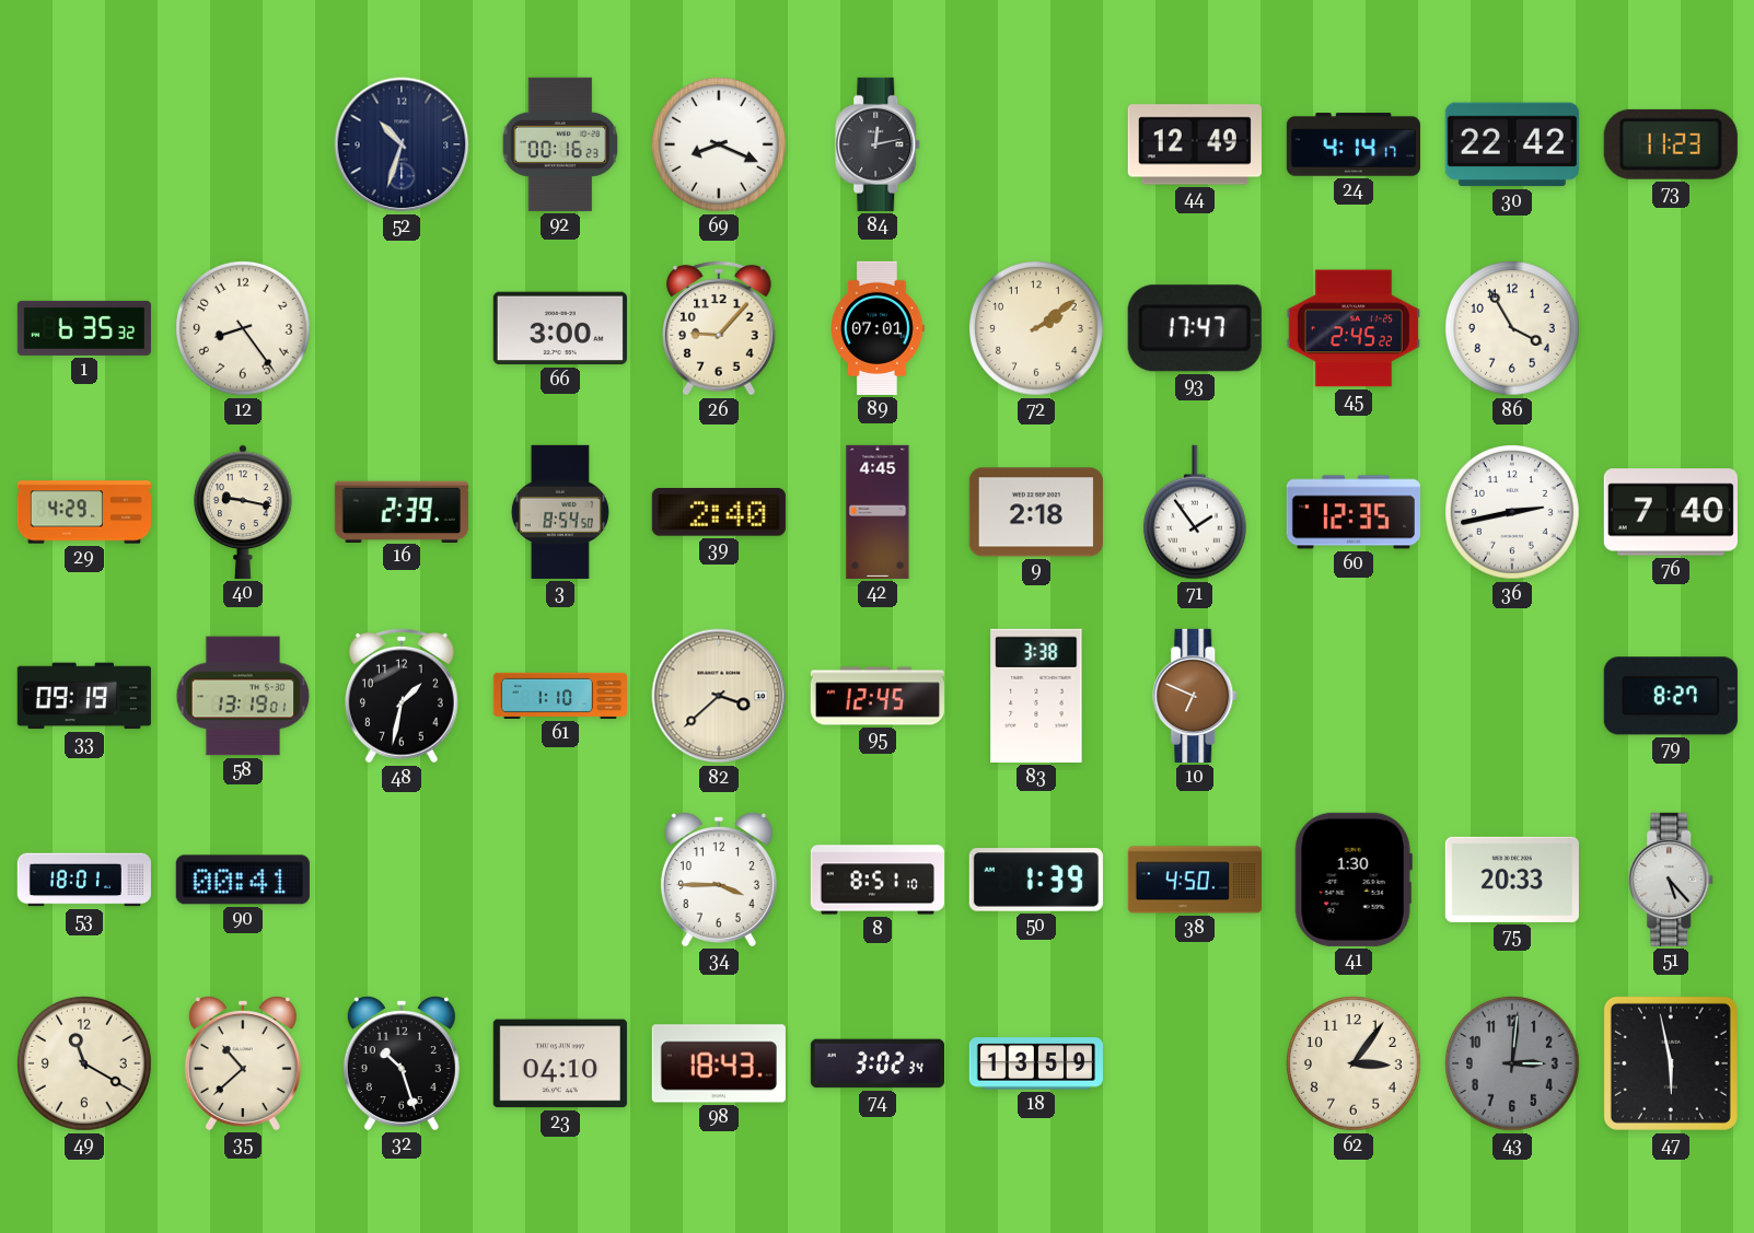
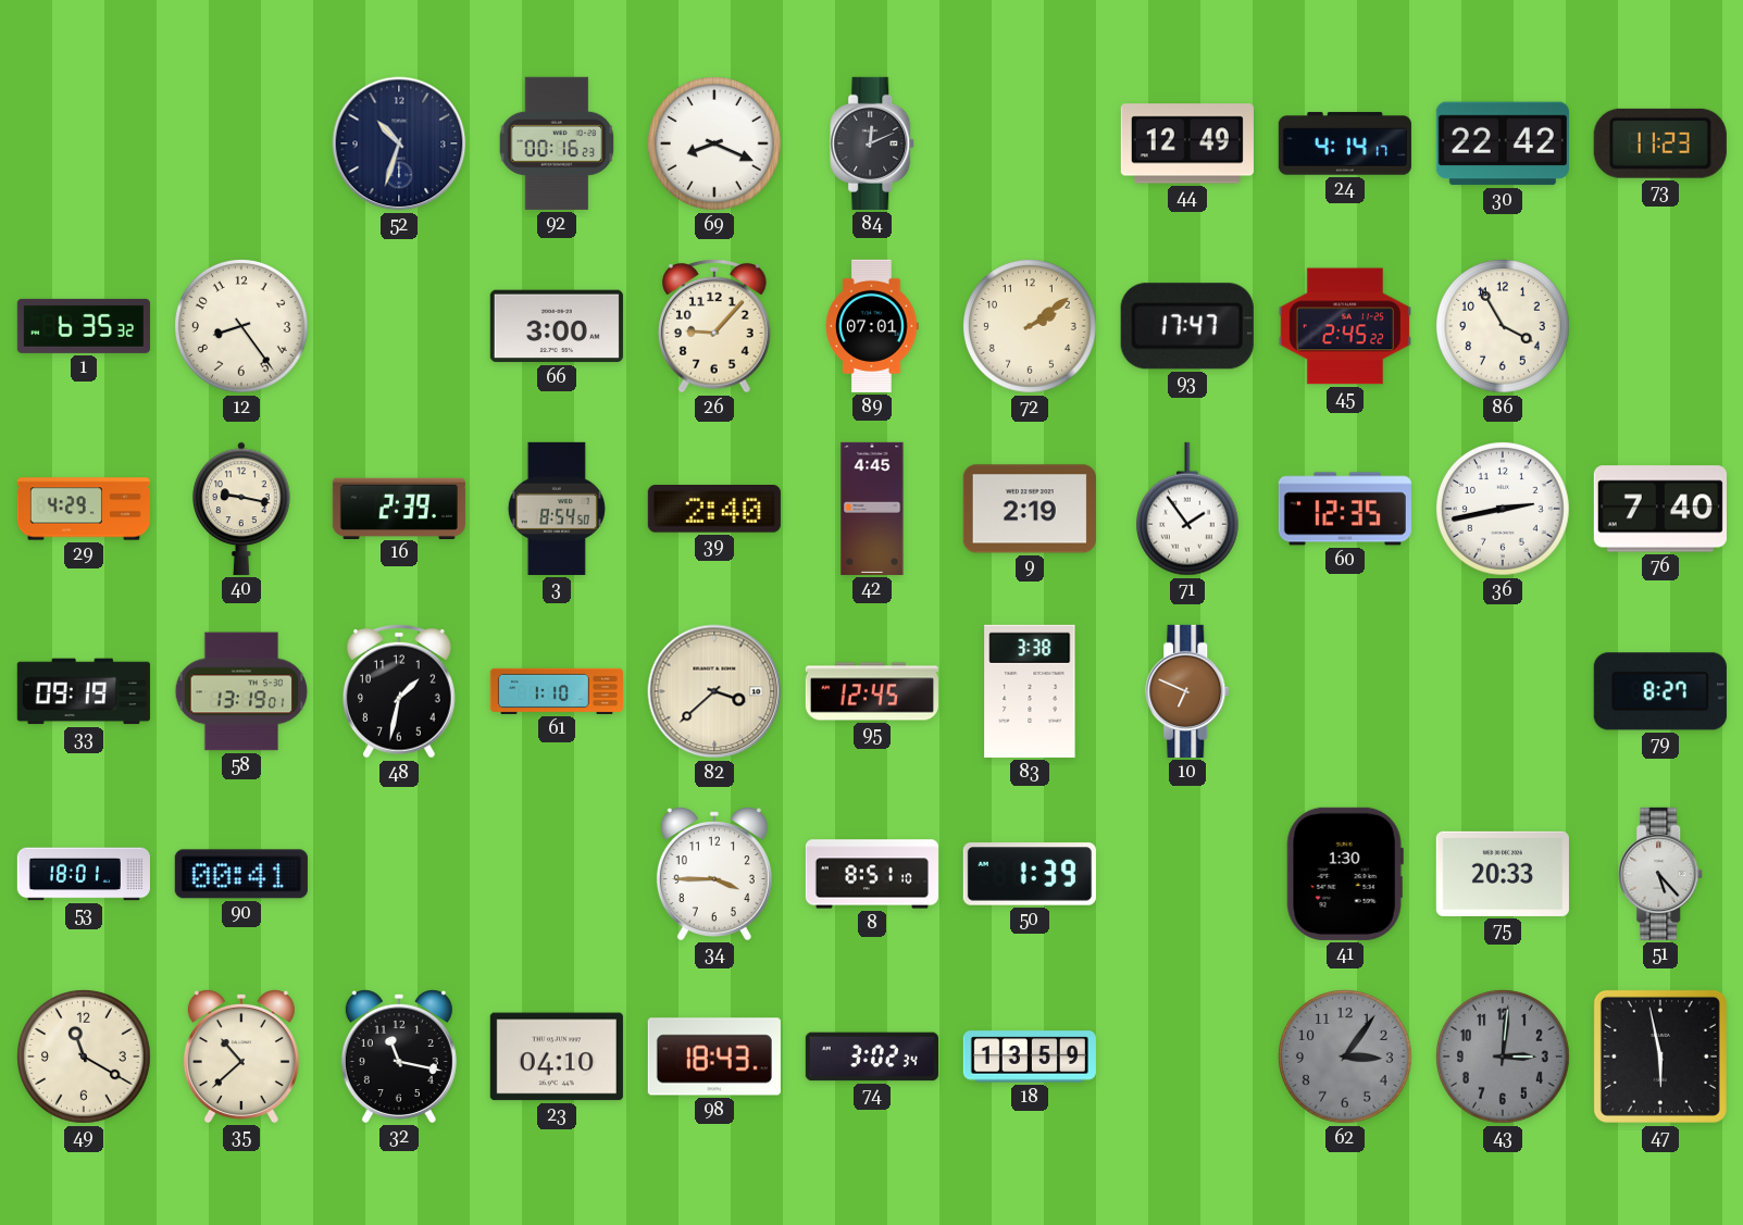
84: 12:13 -> 12:11 (873, 143)
9: 2:18 -> 2:19 (1030, 509)
38: 4:50 -> none (1195, 880)
32: 10:27 -> 11:17 (399, 1057)
62 dial: cream -> grey (1346, 1058)
